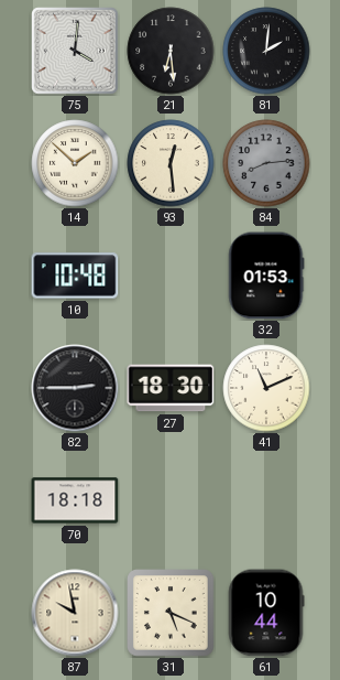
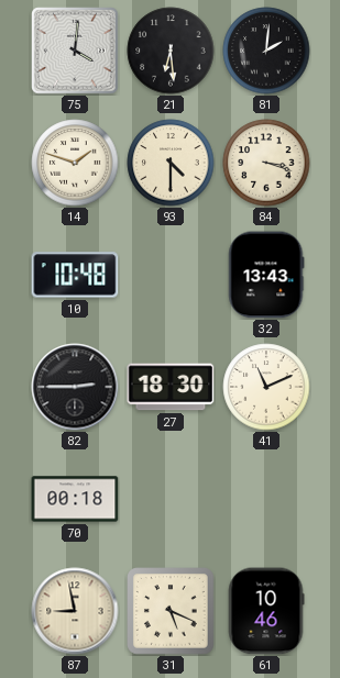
14: 1:52 -> 1:48 (75, 163)
93: 12:29 -> 4:30 (171, 163)
84: 8:14 -> 3:18 (266, 163)
84 dial: grey -> cream (266, 163)
32: 01:53 -> 13:43 (266, 275)
70: 18:18 -> 00:18 (75, 499)
87: 9:58 -> 8:58 (75, 611)
61: 10:44 -> 10:46 (266, 611)
